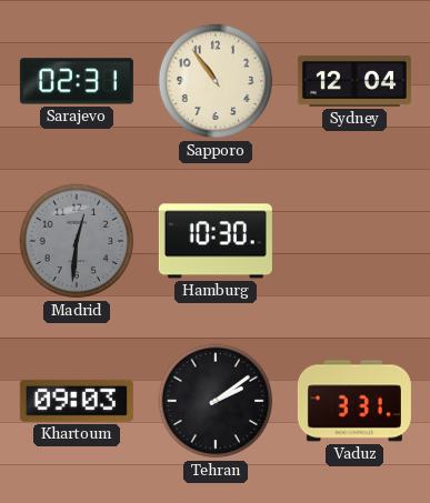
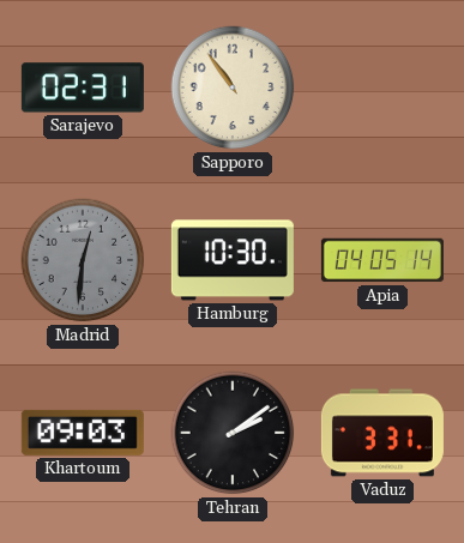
Sydney: 12:04 -> none (354, 81)
Apia: none -> 04:05 (382, 260)
